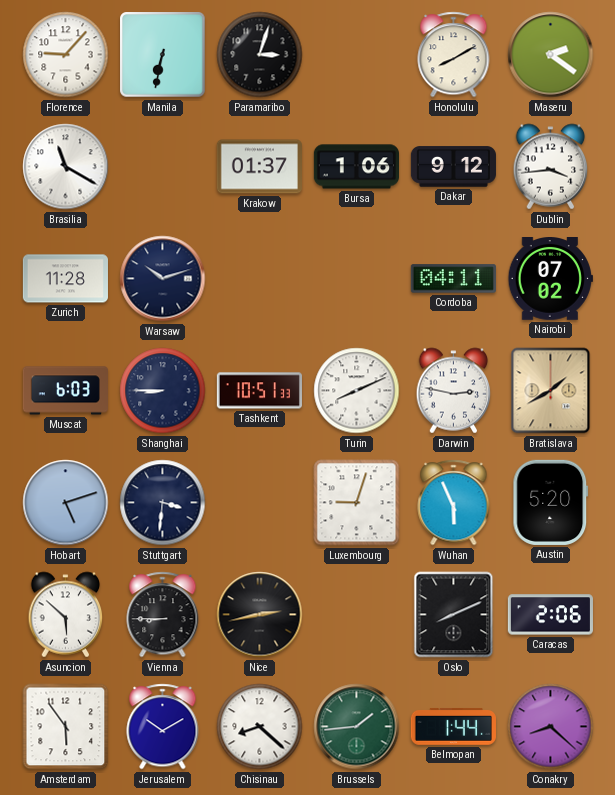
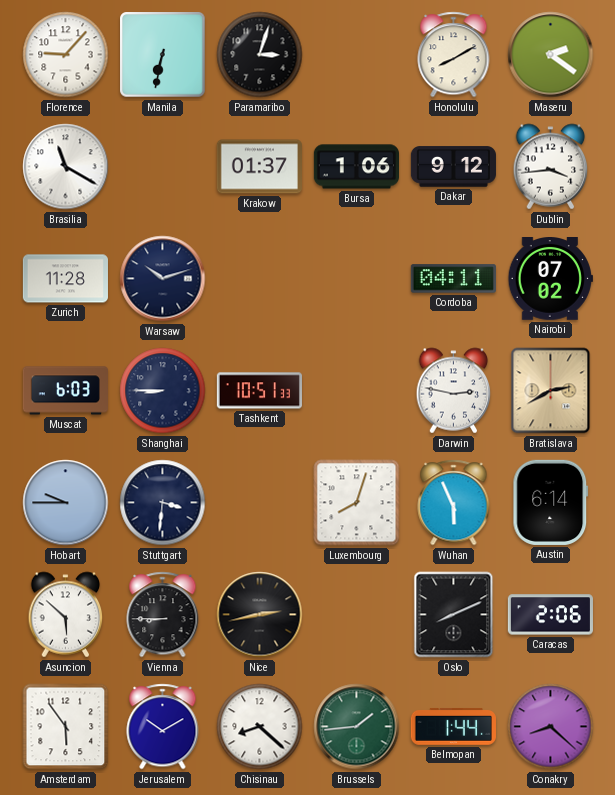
Turin: 8:11 -> none (357, 391)
Bratislava: 1:40 -> 2:40 (551, 391)
Hobart: 5:12 -> 9:45 (66, 503)
Luxembourg: 9:03 -> 8:03 (357, 503)
Austin: 5:20 -> 6:14 (551, 502)
